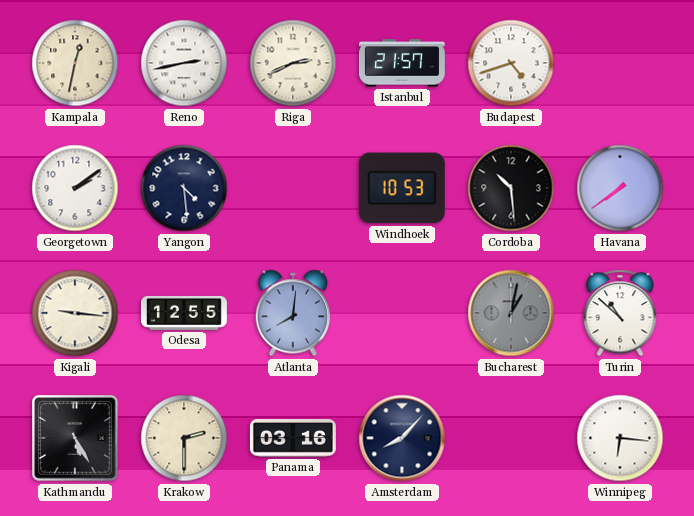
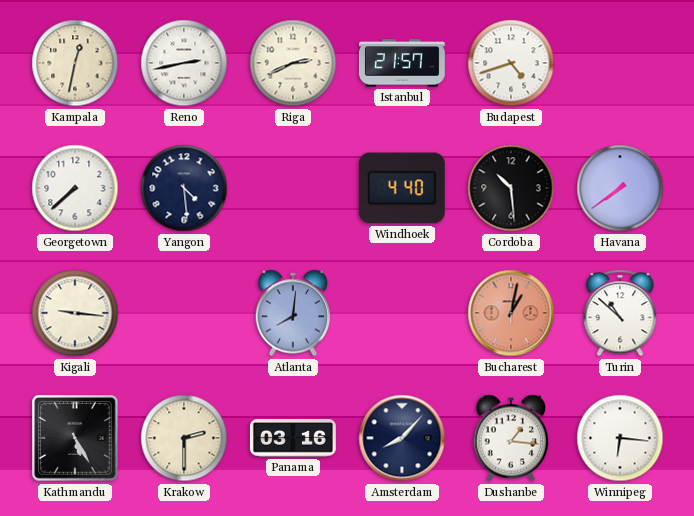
Georgetown: 2:09 -> 7:38 (75, 188)
Windhoek: 10:53 -> 4:40 (402, 188)
Odesa: 12:55 -> none (184, 313)
Bucharest dial: grey -> salmon (511, 313)
Dushanbe: none -> 1:16 (511, 438)
